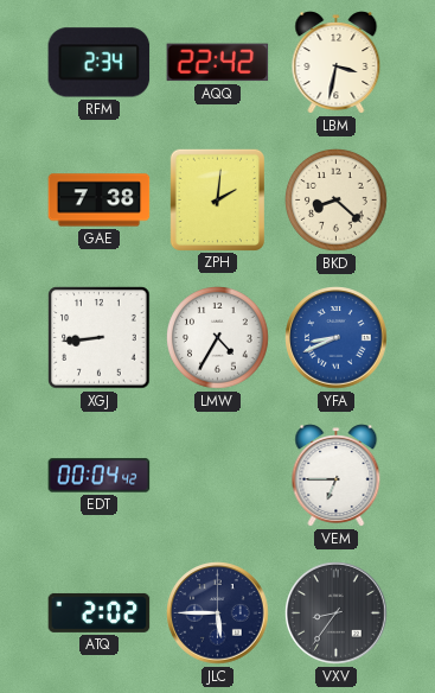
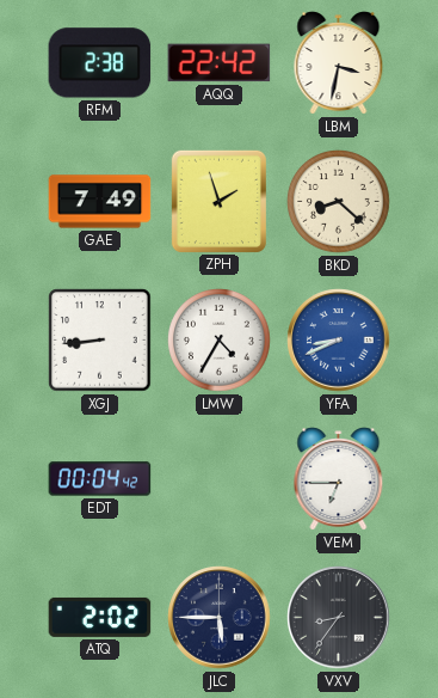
RFM: 2:34 -> 2:38 (100, 63)
GAE: 7:38 -> 7:49 (100, 202)
ZPH: 2:01 -> 1:57 (218, 201)
